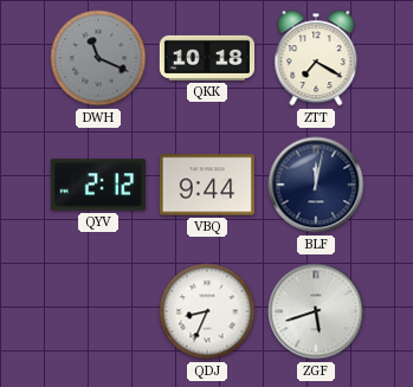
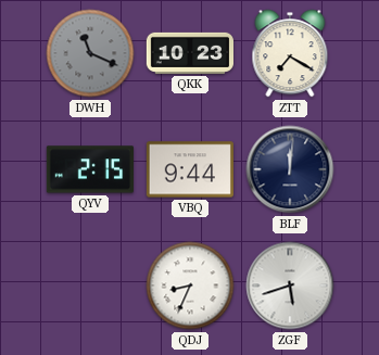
QKK: 10:18 -> 10:23 (189, 53)
QYV: 2:12 -> 2:15 (90, 169)
BLF: 12:02 -> 12:01 (290, 169)
